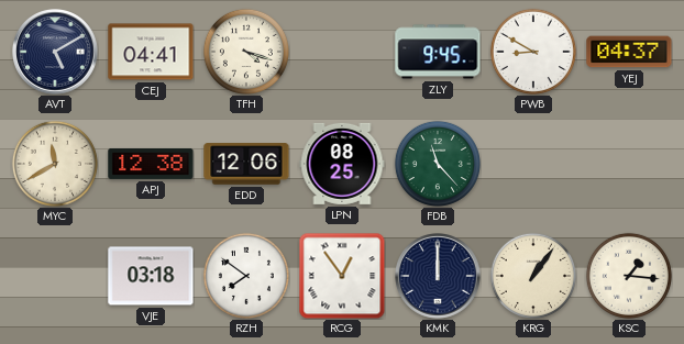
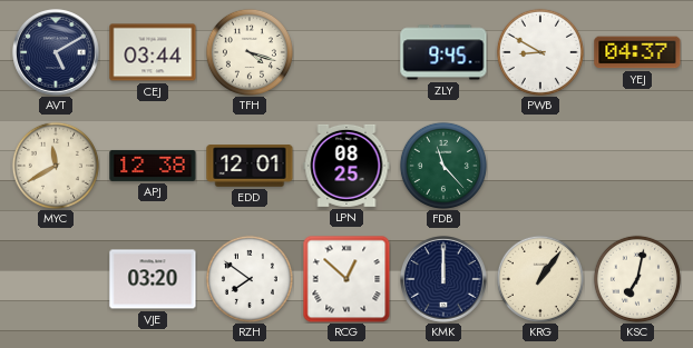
CEJ: 04:41 -> 03:44 (153, 52)
EDD: 12:06 -> 12:01 (250, 166)
VJE: 03:18 -> 03:20 (153, 279)
RCG: 12:54 -> 12:52 (346, 279)
KSC: 1:16 -> 7:02 (637, 279)
